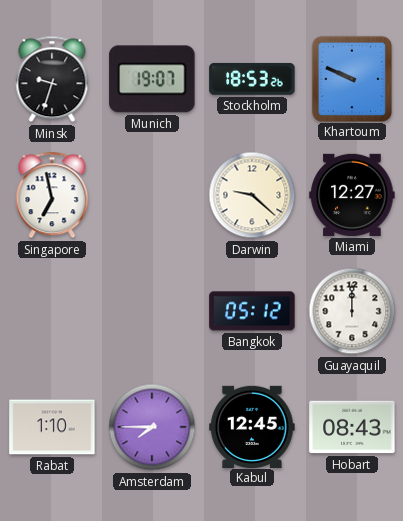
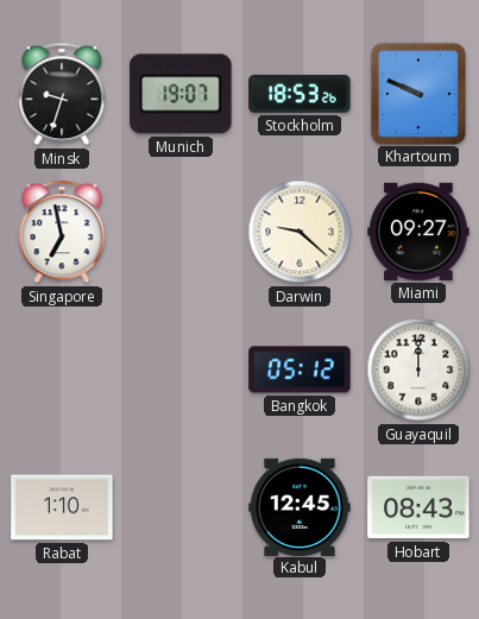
Miami: 12:27 -> 09:27 (418, 232)
Amsterdam: 7:45 -> none (152, 427)
